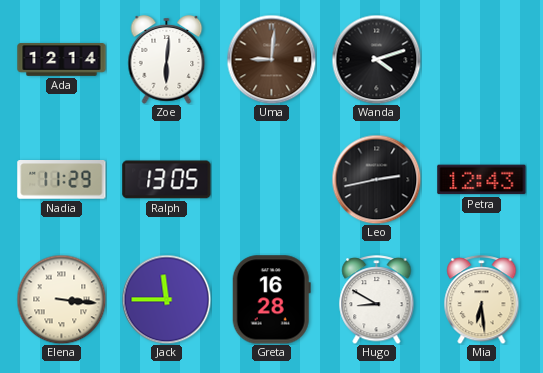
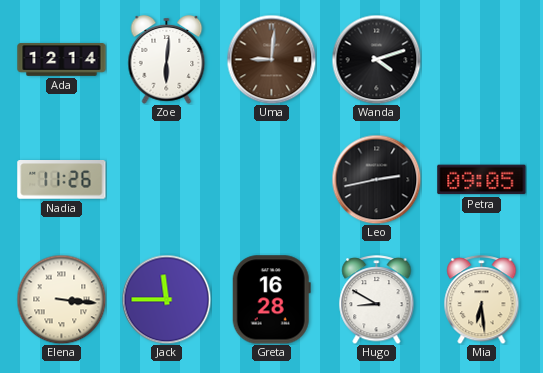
Nadia: 11:29 -> 11:26 (62, 180)
Ralph: 13:05 -> none (167, 180)
Petra: 12:43 -> 09:05 (482, 180)
